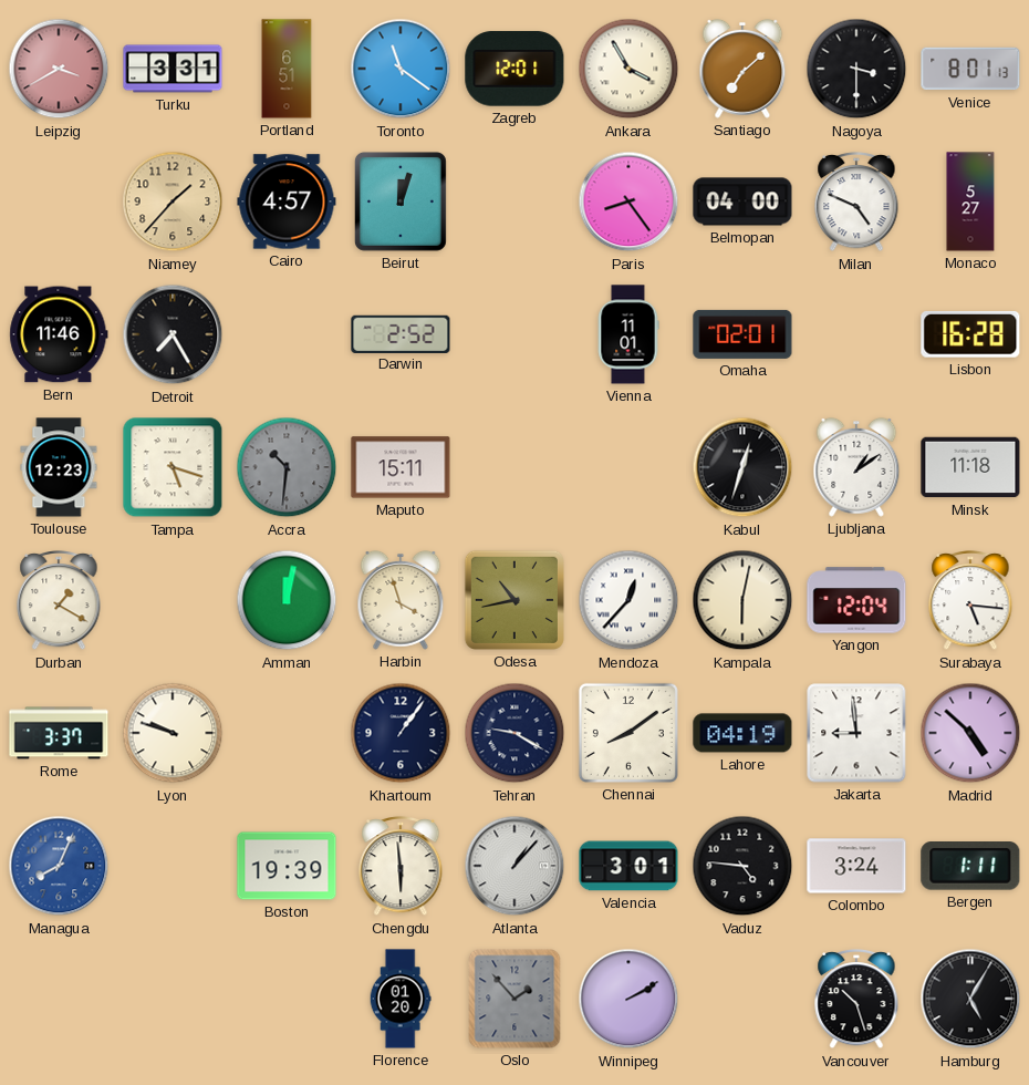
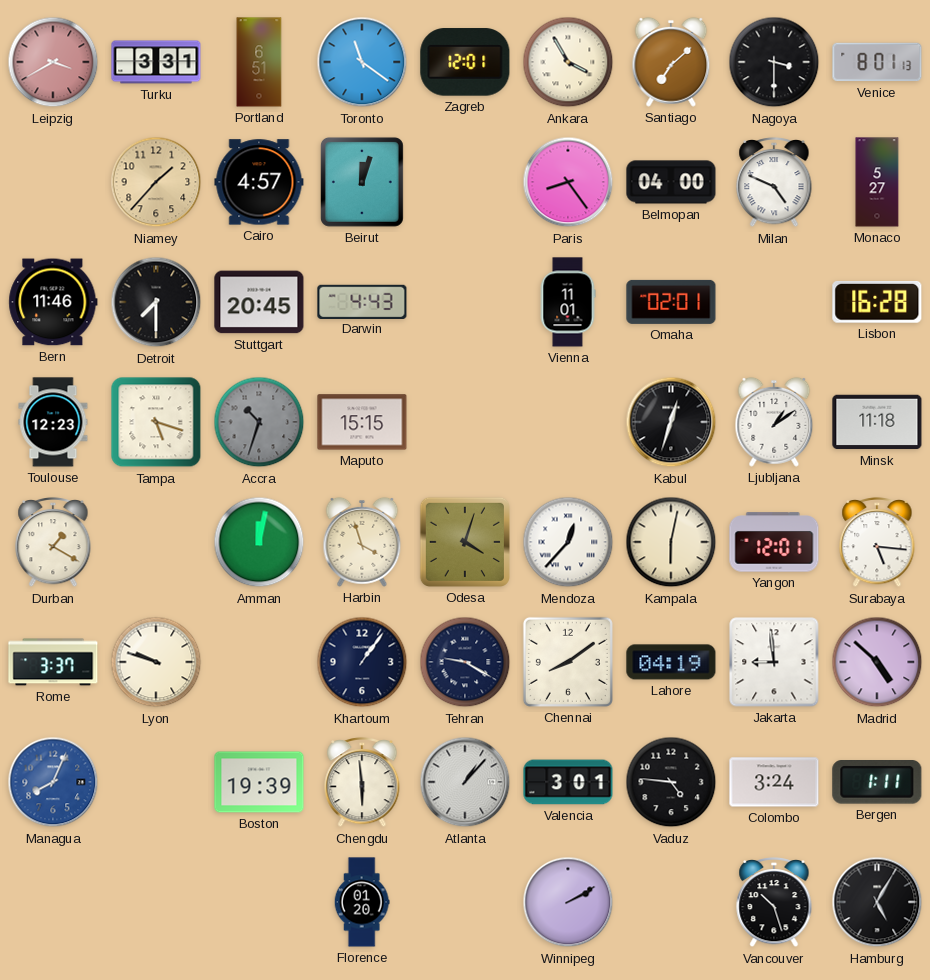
Detroit: 7:25 -> 7:30 (156, 302)
Stuttgart: none -> 20:45 (259, 302)
Darwin: 2:52 -> 4:43 (362, 301)
Accra: 10:31 -> 10:33 (259, 422)
Maputo: 15:11 -> 15:15 (362, 422)
Odesa: 10:43 -> 4:03 (465, 542)
Yangon: 12:04 -> 12:01 (774, 542)
Oslo: 1:53 -> none (514, 999)
